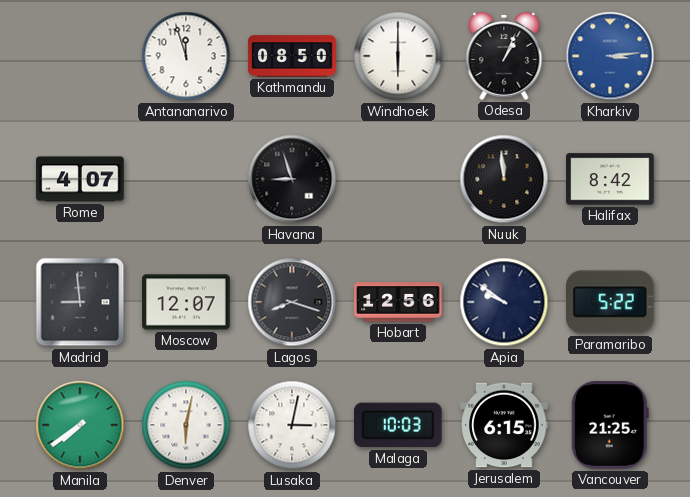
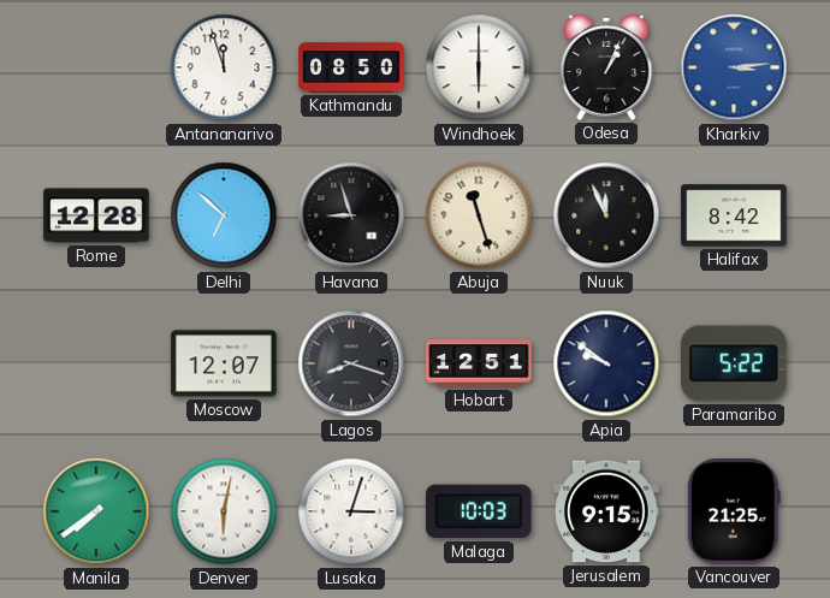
Rome: 4:07 -> 12:28 (96, 215)
Delhi: none -> 6:52 (224, 215)
Abuja: none -> 11:27 (479, 215)
Nuuk: 11:59 -> 11:56 (606, 215)
Madrid: 8:59 -> none (80, 302)
Hobart: 12:56 -> 12:51 (479, 363)
Lusaka: 3:02 -> 3:03 (351, 511)
Jerusalem: 6:15 -> 9:15 (606, 511)
